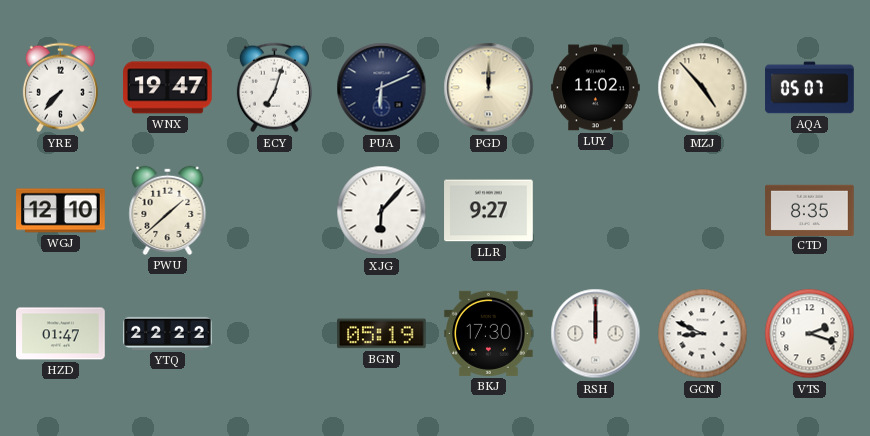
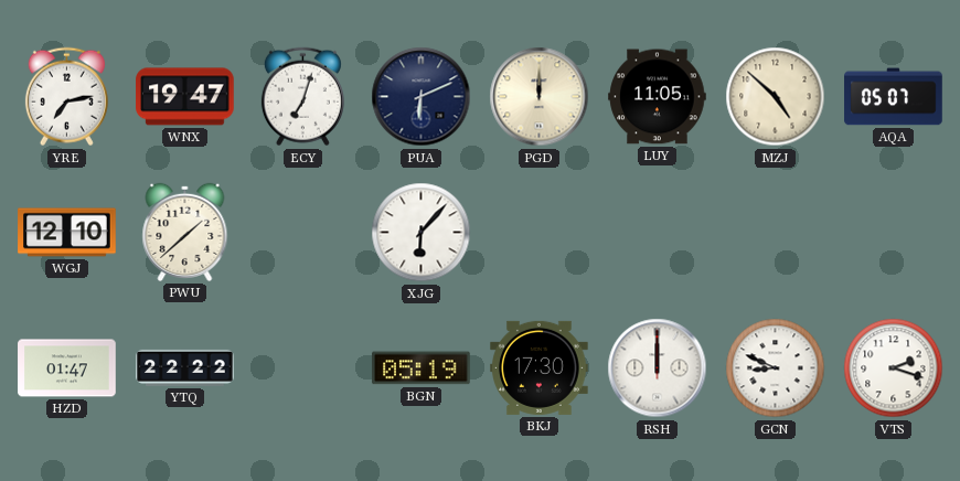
YRE: 7:37 -> 7:13 (66, 97)
LUY: 11:02 -> 11:05 (658, 97)
MZJ: 4:53 -> 4:52 (776, 97)
LLR: 9:27 -> none (489, 211)
CTD: 8:35 -> none (810, 210)
